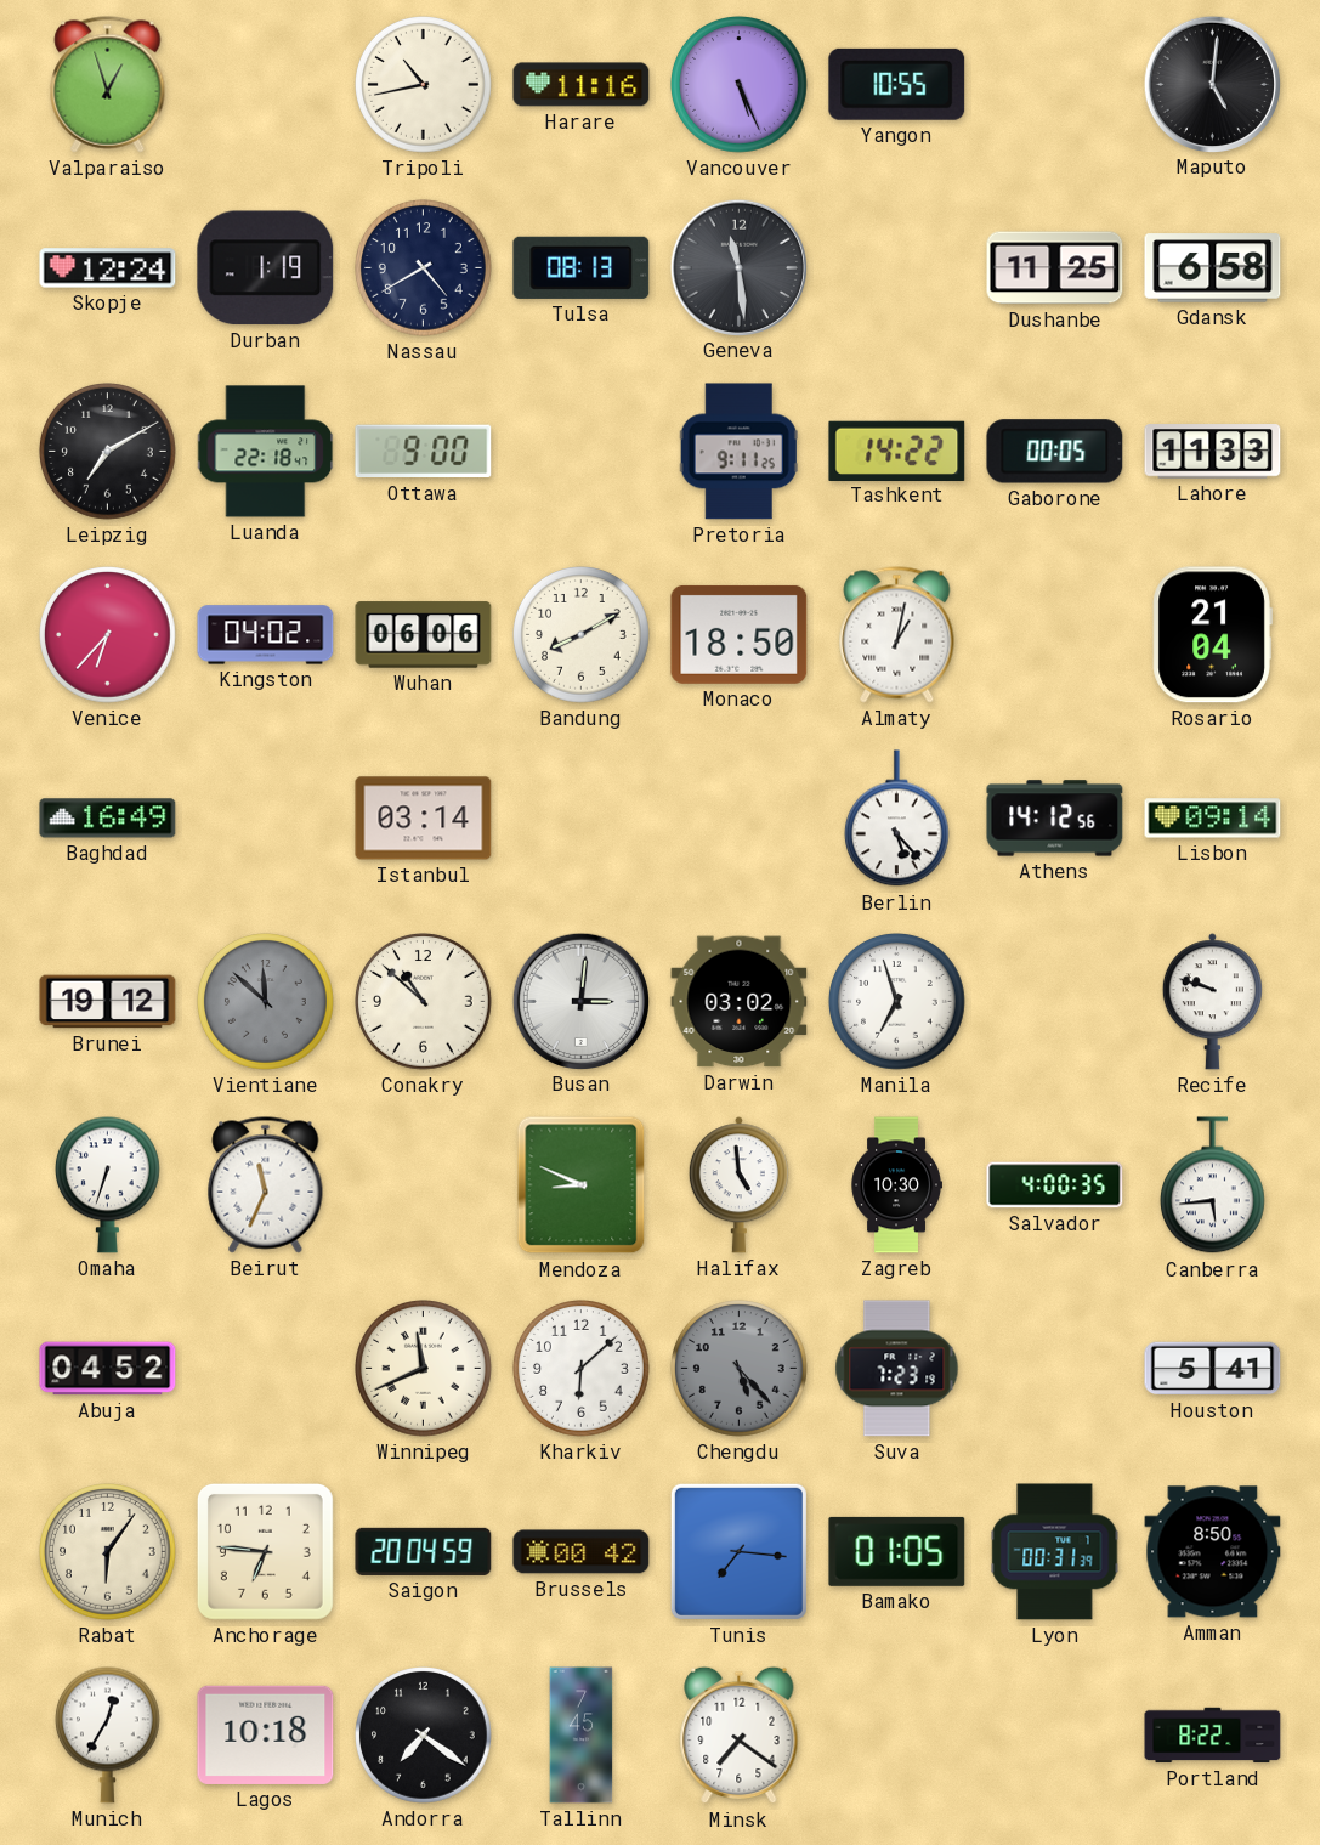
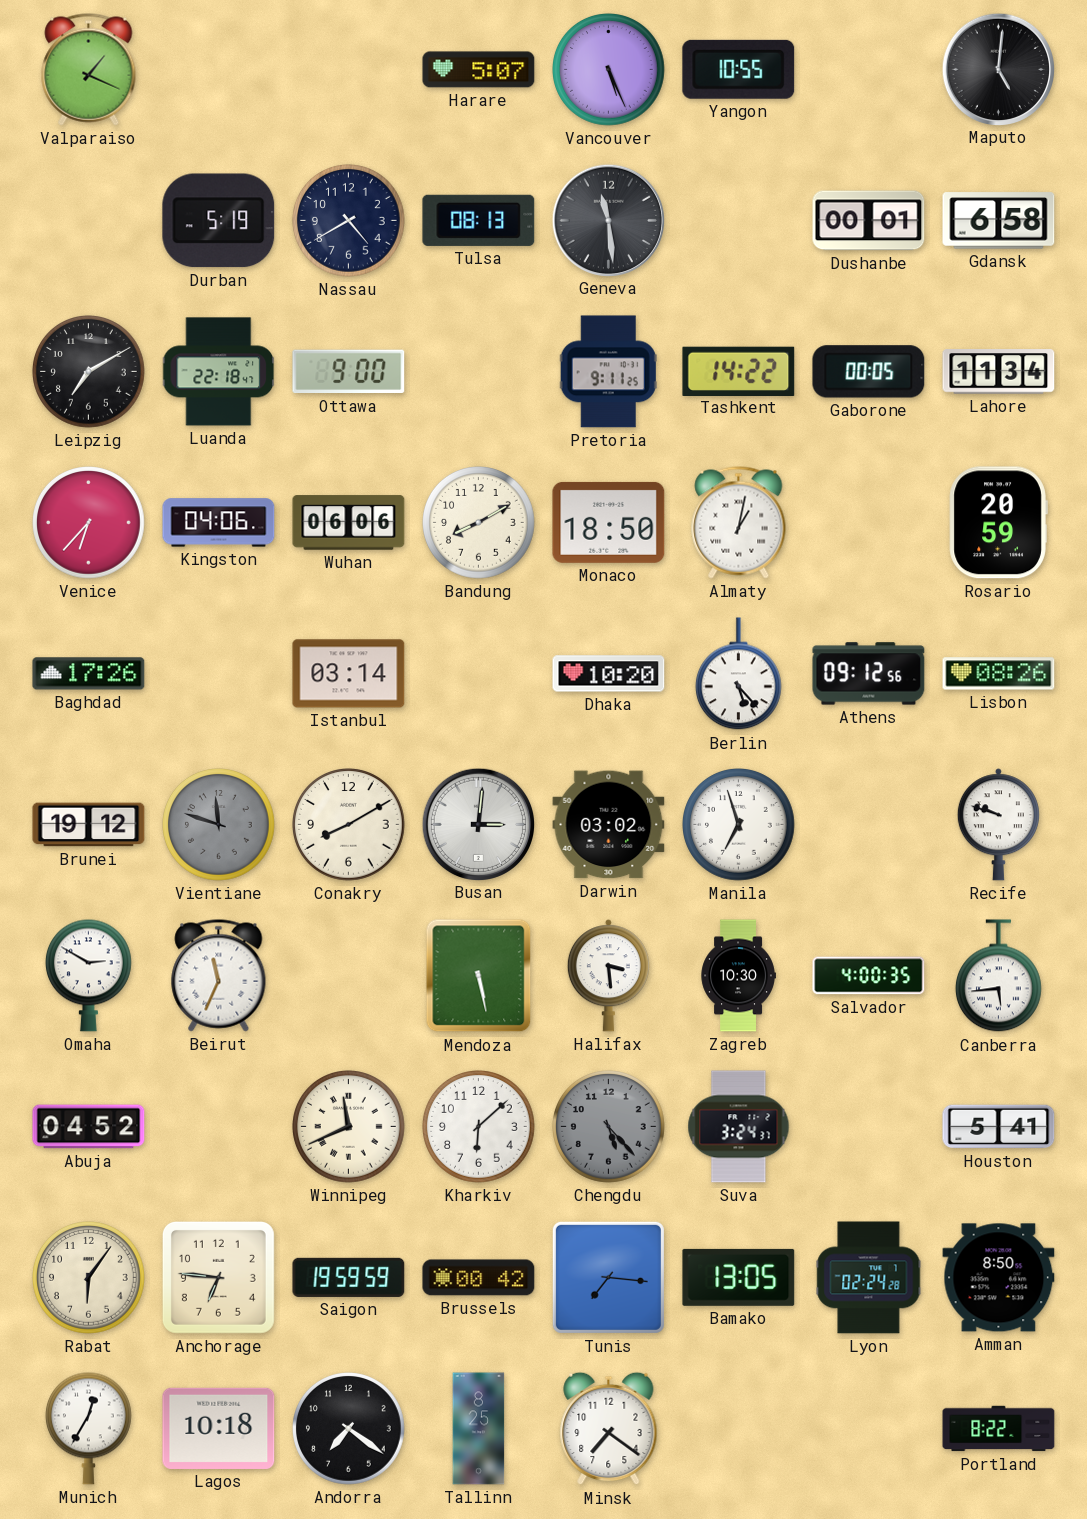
Valparaiso: 12:57 -> 1:19 (89, 70)
Tripoli: 10:43 -> none (424, 85)
Harare: 11:16 -> 5:07 (479, 70)
Skopje: 12:24 -> none (108, 268)
Durban: 1:19 -> 5:19 (219, 221)
Dushanbe: 11:25 -> 00:01 (869, 221)
Lahore: 11:33 -> 11:34 (999, 372)
Kingston: 04:02 -> 04:06 (219, 523)
Rosario: 21:04 -> 20:59 (998, 523)
Baghdad: 16:49 -> 17:26 (89, 674)
Dhaka: none -> 10:20 (609, 674)
Athens: 14:12 -> 09:12 (869, 674)
Lisbon: 09:14 -> 08:26 (999, 674)
Vientiane: 11:52 -> 11:48 (219, 825)
Conakry: 10:52 -> 8:10 (349, 825)
Omaha: 6:33 -> 2:50 (88, 975)
Mendoza: 8:49 -> 5:28 (479, 976)
Halifax: 4:59 -> 3:29 (608, 976)
Suva: 7:23 -> 3:24 (739, 1127)
Saigon: 20:04 -> 19:59 (349, 1277)
Bamako: 01:05 -> 13:05 (739, 1277)
Lyon: 00:31 -> 02:24 (869, 1278)
Tallinn: 7:45 -> 8:25 (479, 1429)
